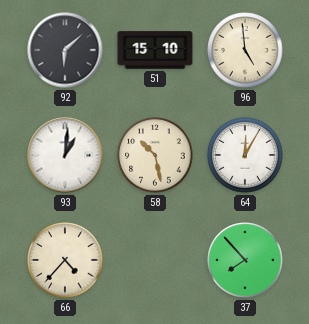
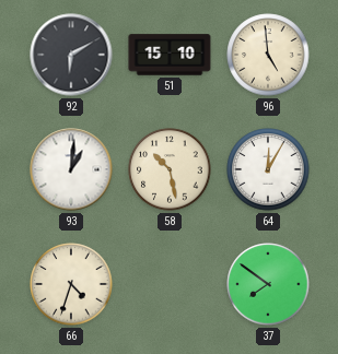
92: 6:08 -> 6:10 (71, 55)
66: 4:37 -> 4:33 (71, 284)
37: 7:53 -> 7:51 (268, 284)
